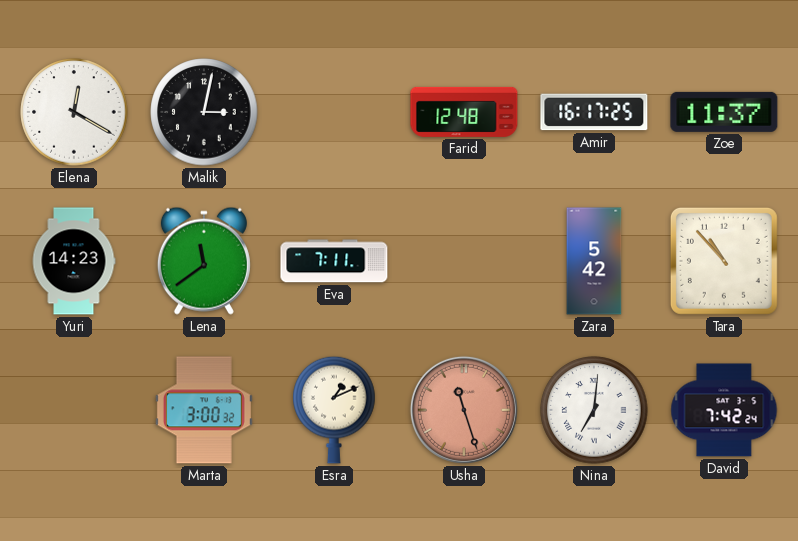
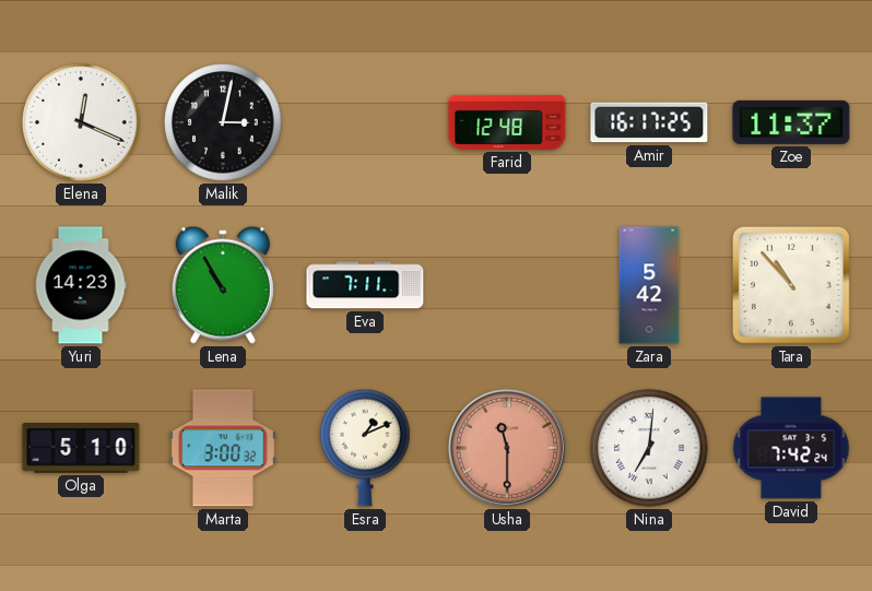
Elena: 12:20 -> 12:19 (81, 122)
Lena: 11:39 -> 10:55 (223, 285)
Olga: none -> 5:10 (81, 448)
Usha: 11:27 -> 11:30 (507, 448)
